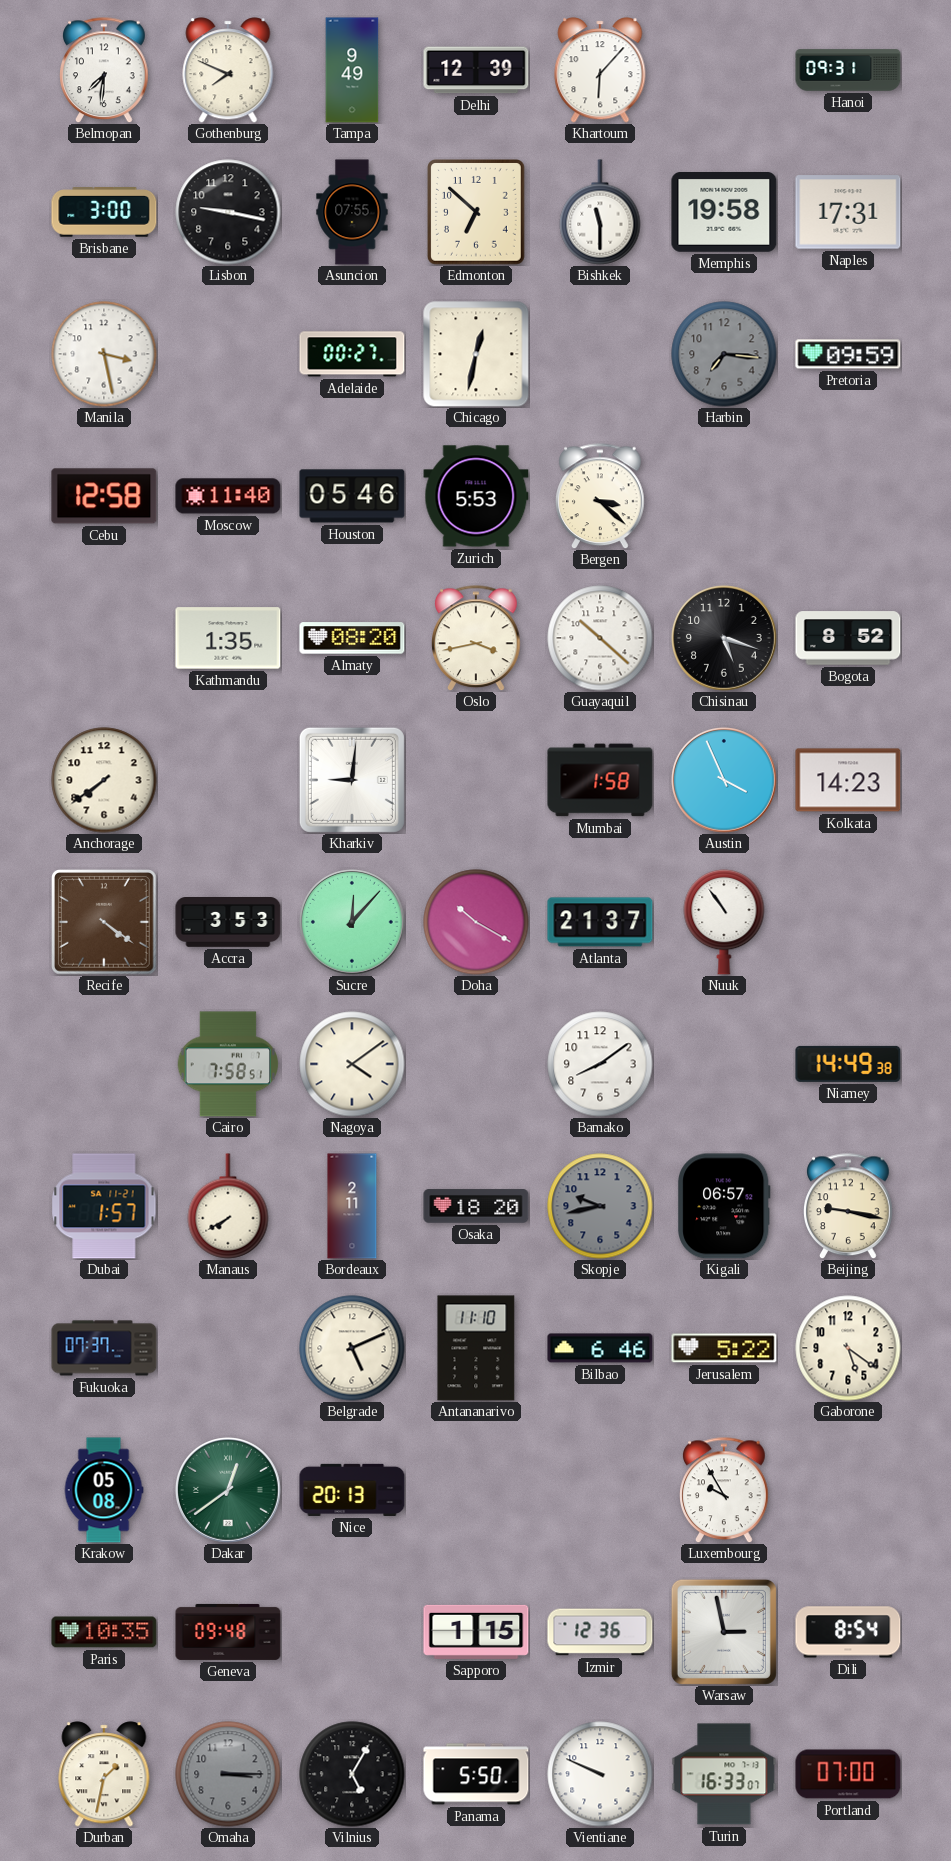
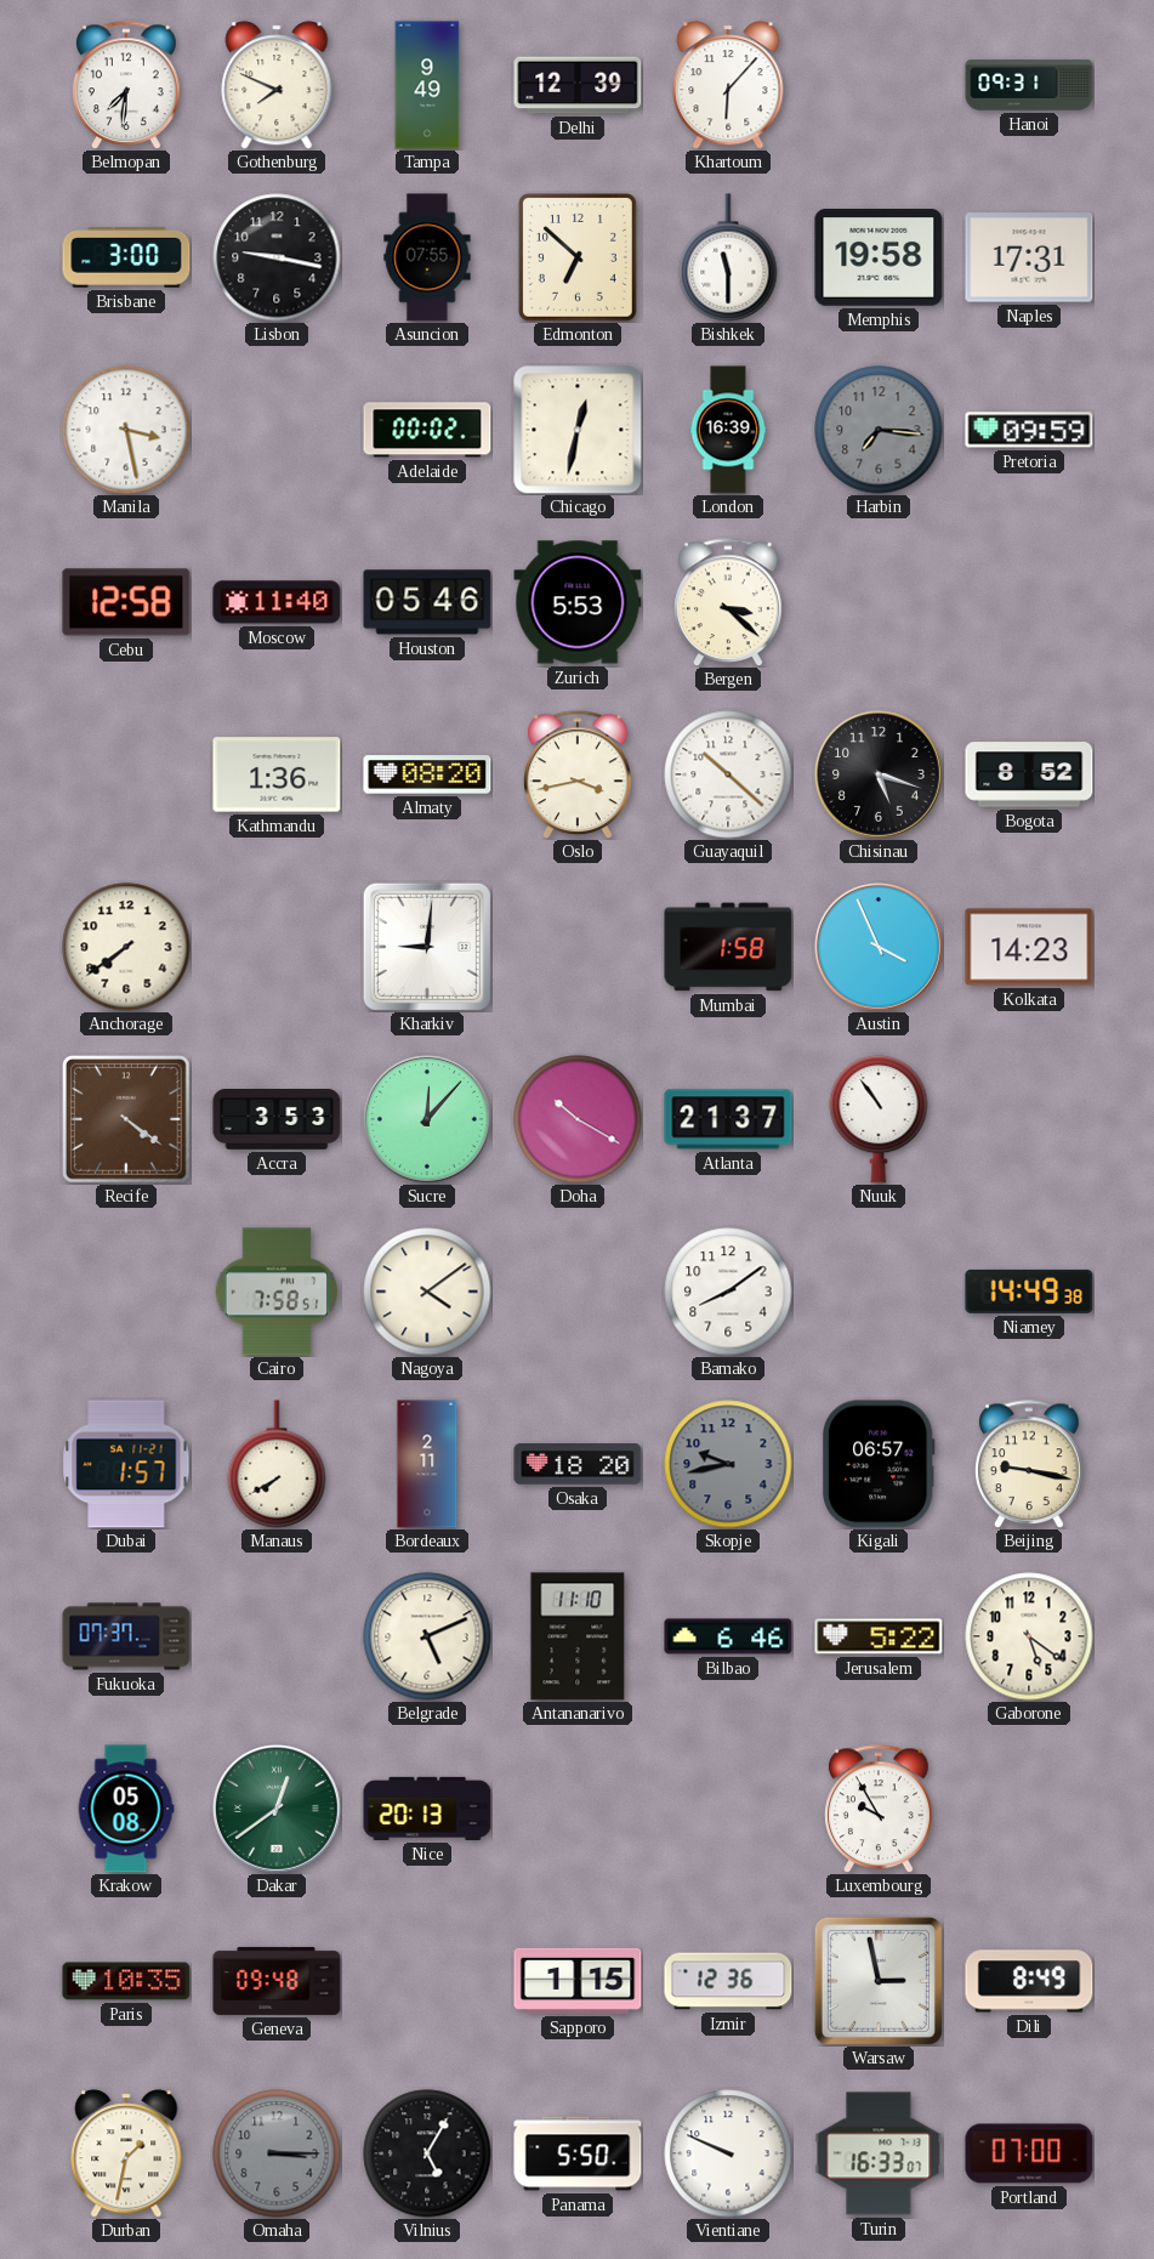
Adelaide: 00:27 -> 00:02 (427, 430)
London: none -> 16:39 (728, 430)
Kathmandu: 1:35 -> 1:36 (277, 774)
Dili: 8:54 -> 8:49 (1029, 1981)
